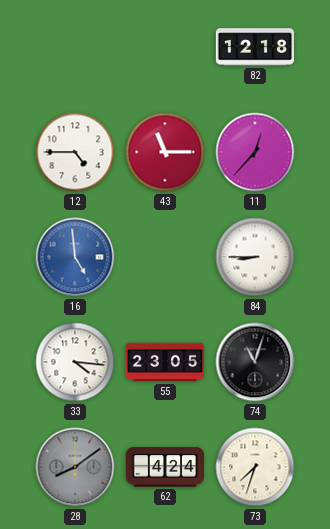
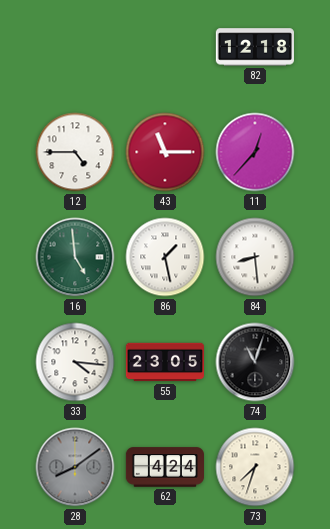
16 dial: blue -> green (75, 257)
86: none -> 1:28 (165, 257)
84: 8:45 -> 8:29 (255, 257)
